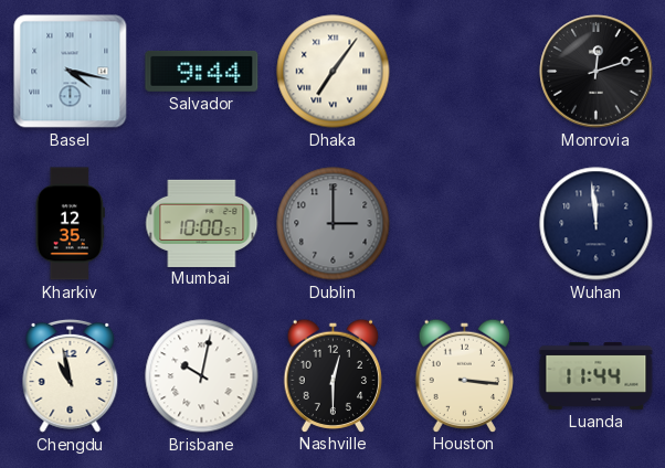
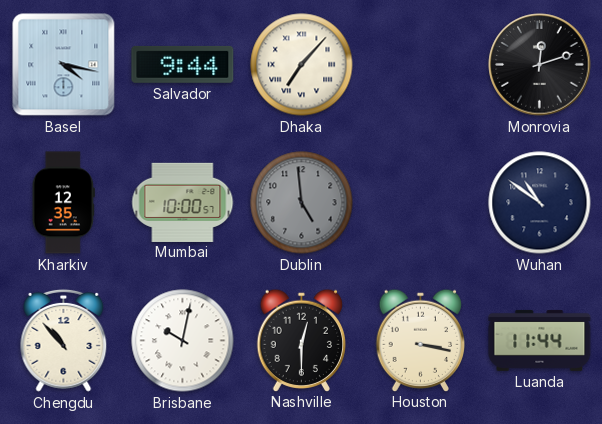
Dhaka: 7:06 -> 7:07 (302, 65)
Dublin: 3:00 -> 4:59 (302, 203)
Wuhan: 11:59 -> 10:51 (540, 203)
Chengdu: 10:58 -> 10:53 (64, 340)
Houston: 3:16 -> 3:17 (420, 340)
